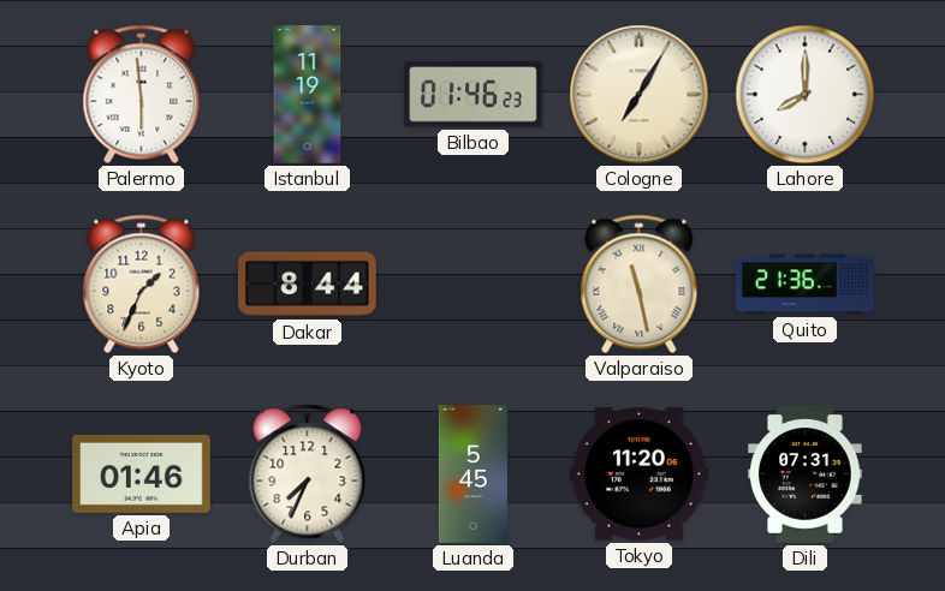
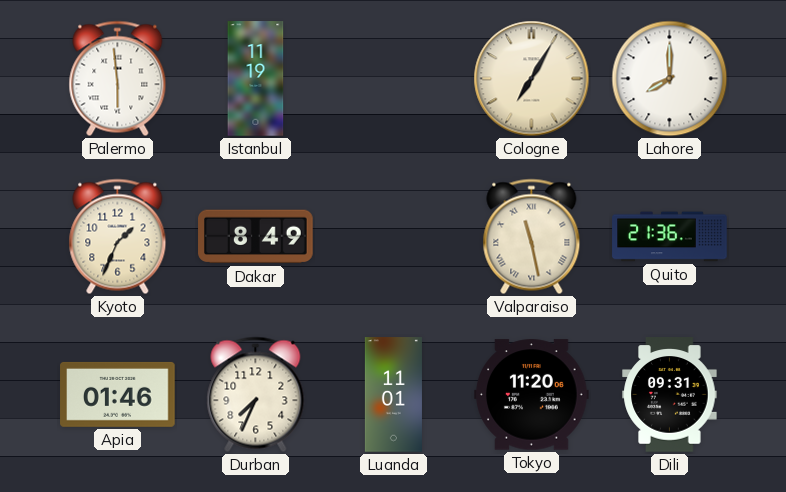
Bilbao: 01:46 -> none (474, 95)
Dakar: 8:44 -> 8:49 (256, 237)
Luanda: 5:45 -> 11:01 (393, 395)
Dili: 07:31 -> 09:31 (670, 395)
